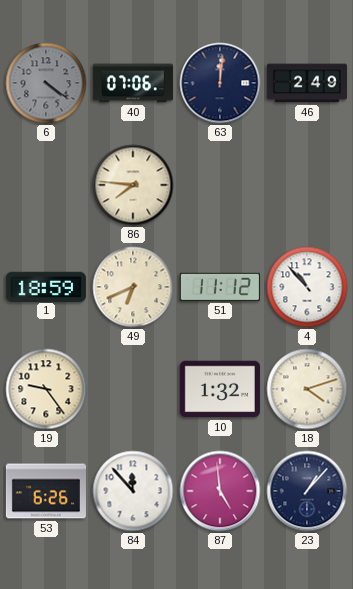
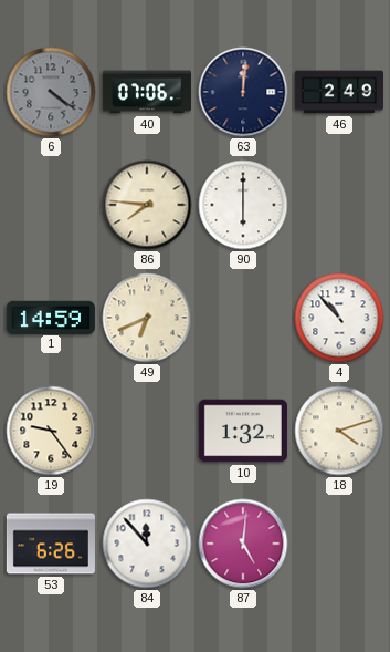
90: none -> 6:00 (243, 205)
1: 18:59 -> 14:59 (51, 317)
51: 11:12 -> none (220, 287)
87: 4:59 -> 5:01 (243, 544)
23: 1:07 -> none (307, 491)
